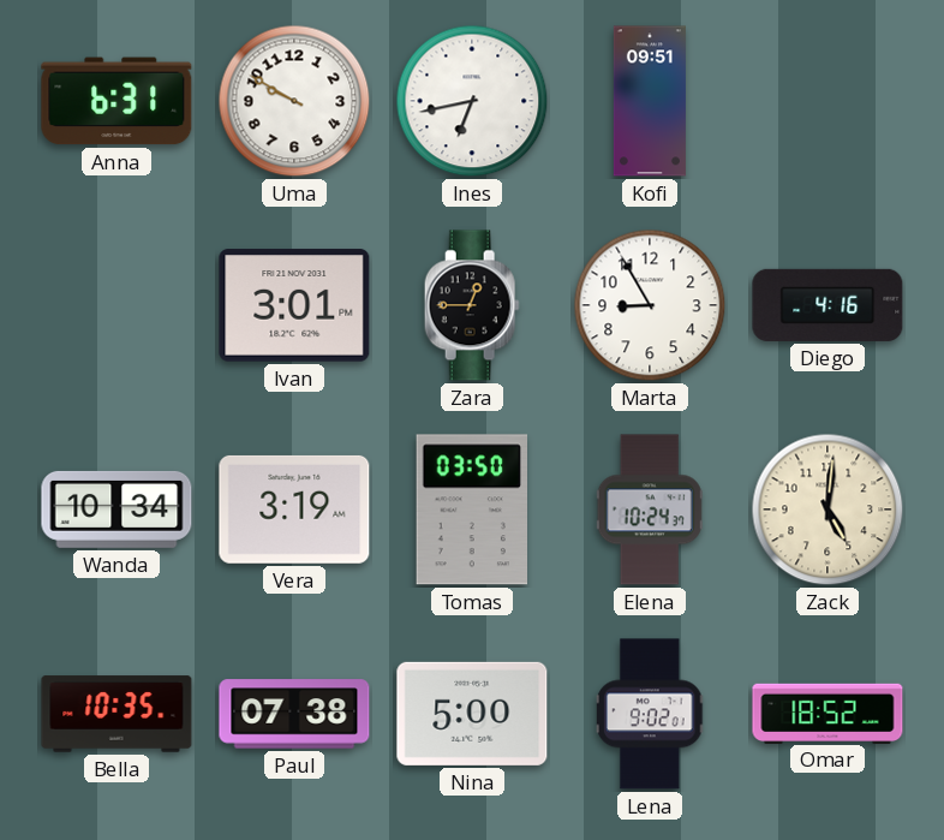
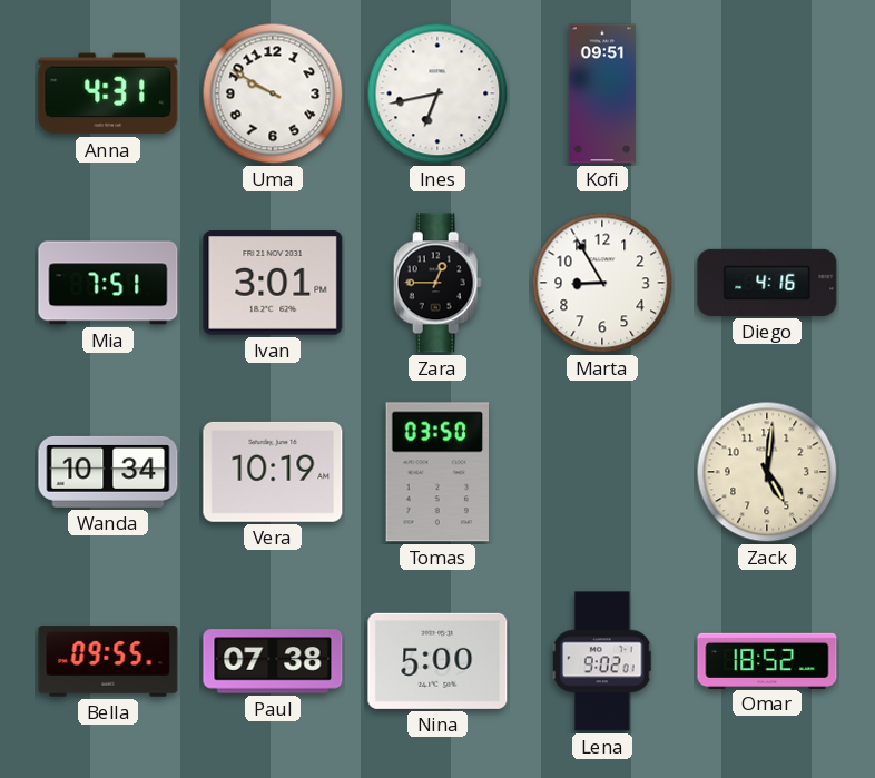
Anna: 6:31 -> 4:31 (108, 93)
Mia: none -> 7:51 (108, 283)
Vera: 3:19 -> 10:19 (273, 472)
Elena: 10:24 -> none (650, 510)
Bella: 10:35 -> 09:55 (108, 661)
